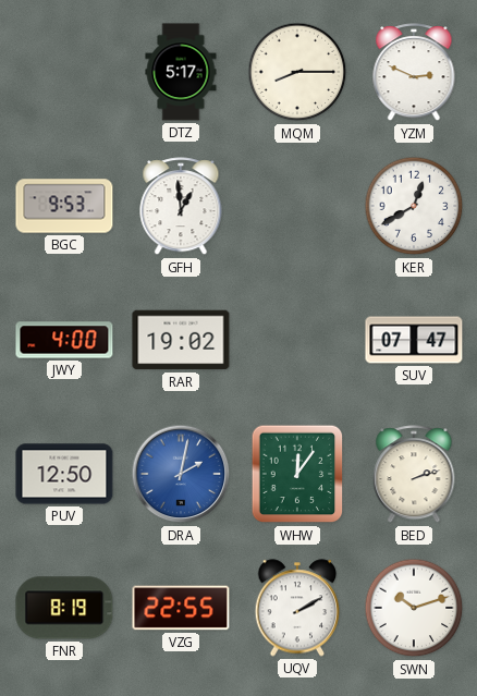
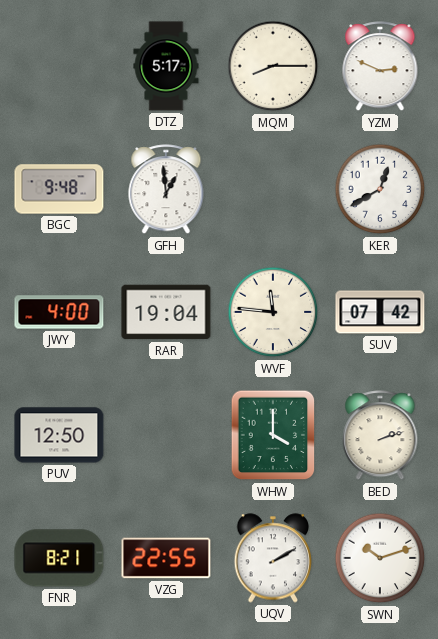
BGC: 9:53 -> 9:48 (59, 189)
RAR: 19:02 -> 19:04 (166, 312)
WVF: none -> 11:46 (273, 312)
SUV: 07:47 -> 07:42 (380, 312)
DRA: 2:02 -> none (181, 474)
WHW: 12:06 -> 4:00 (273, 435)
FNR: 8:19 -> 8:21 (59, 558)
